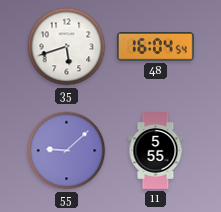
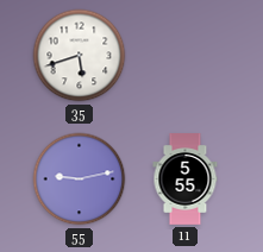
48: 16:04 -> none (155, 47)
55: 9:08 -> 9:13 (80, 179)
